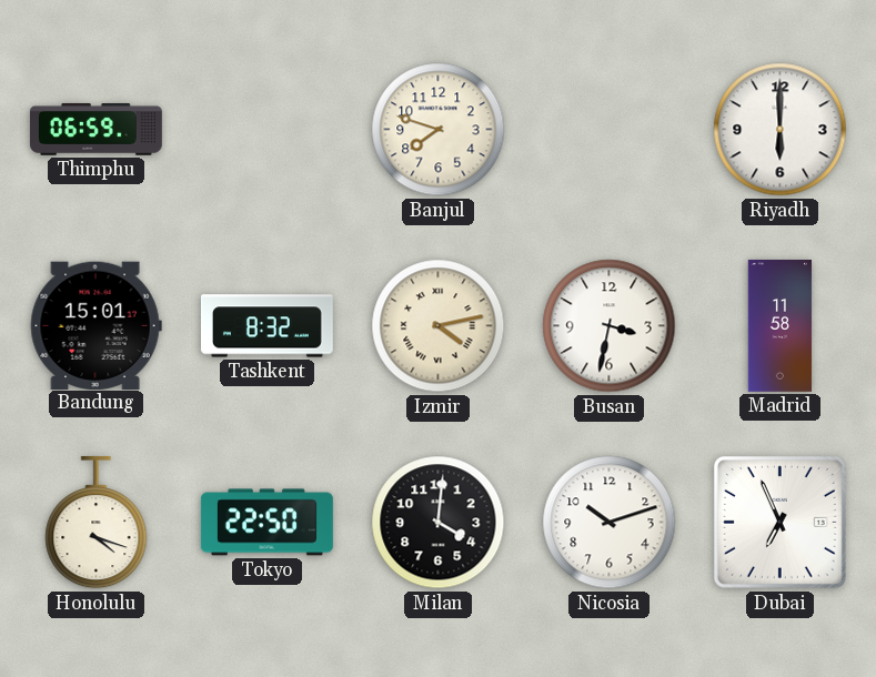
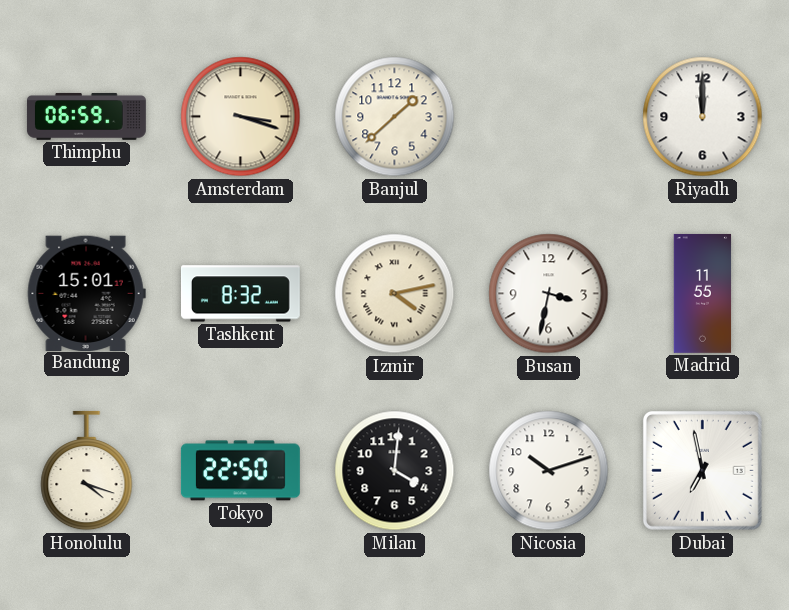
Amsterdam: none -> 3:18 (241, 117)
Banjul: 7:48 -> 1:38 (395, 117)
Riyadh: 6:00 -> 12:00 (703, 117)
Madrid: 11:58 -> 11:55 (703, 293)
Dubai: 6:56 -> 6:58 (702, 470)
